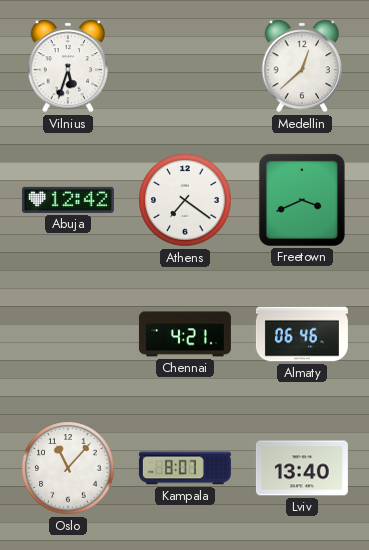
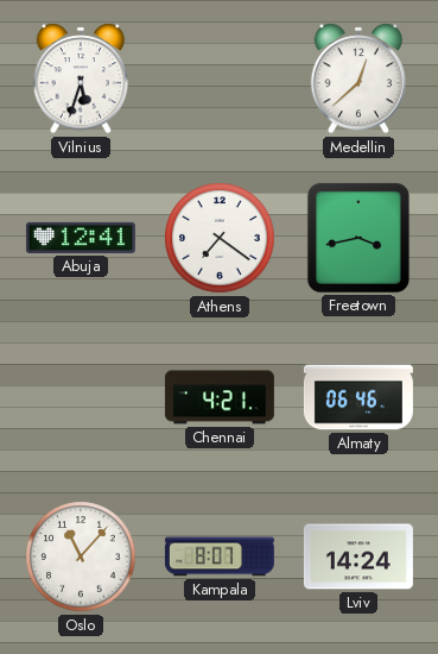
Abuja: 12:42 -> 12:41 (81, 238)
Freetown: 3:41 -> 3:43 (358, 238)
Lviv: 13:40 -> 14:24 (358, 556)
